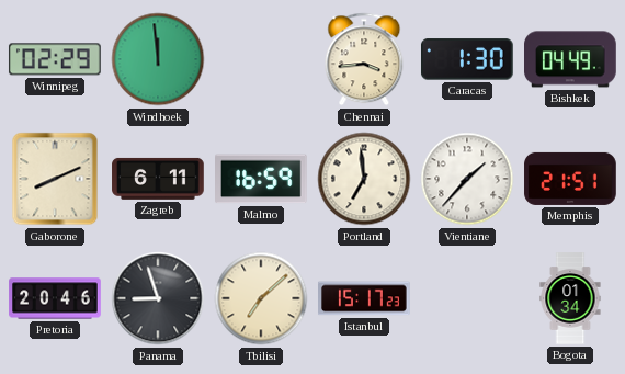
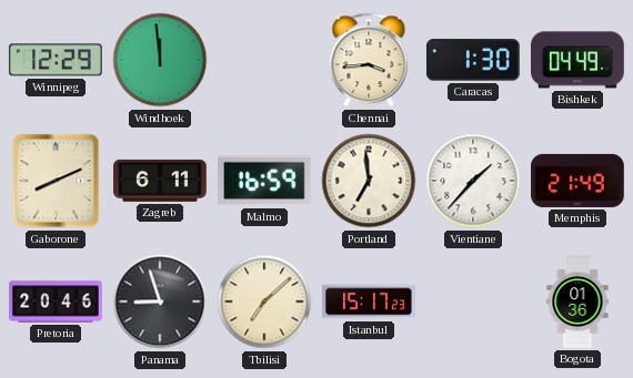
Winnipeg: 02:29 -> 12:29 (56, 60)
Memphis: 21:51 -> 21:49 (577, 181)
Bogota: 01:34 -> 01:36 (577, 302)
